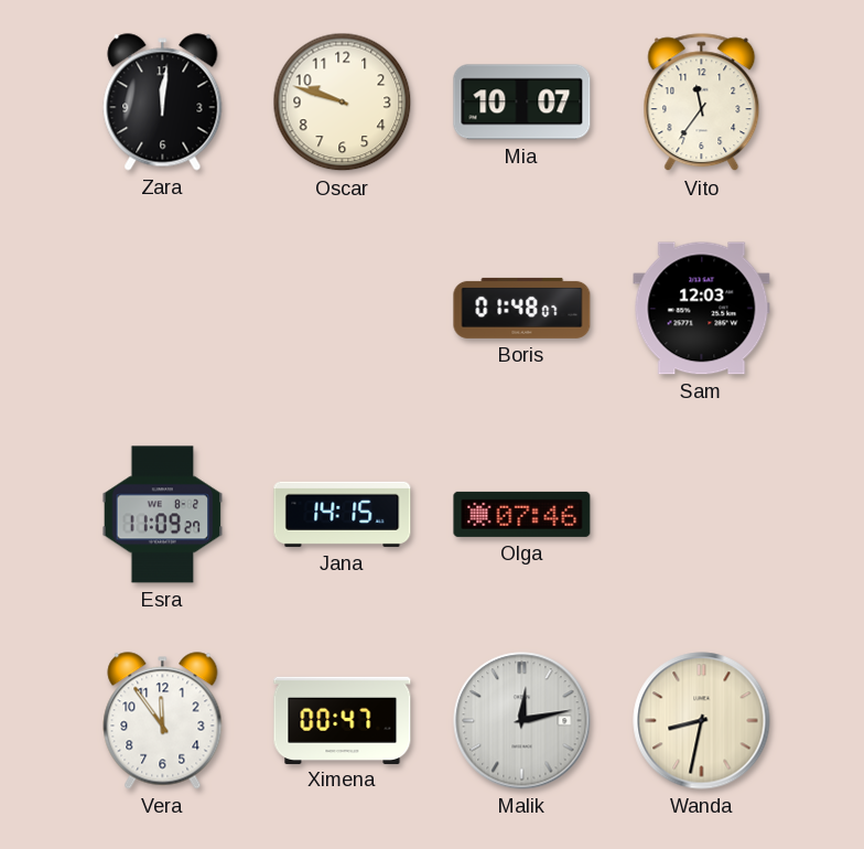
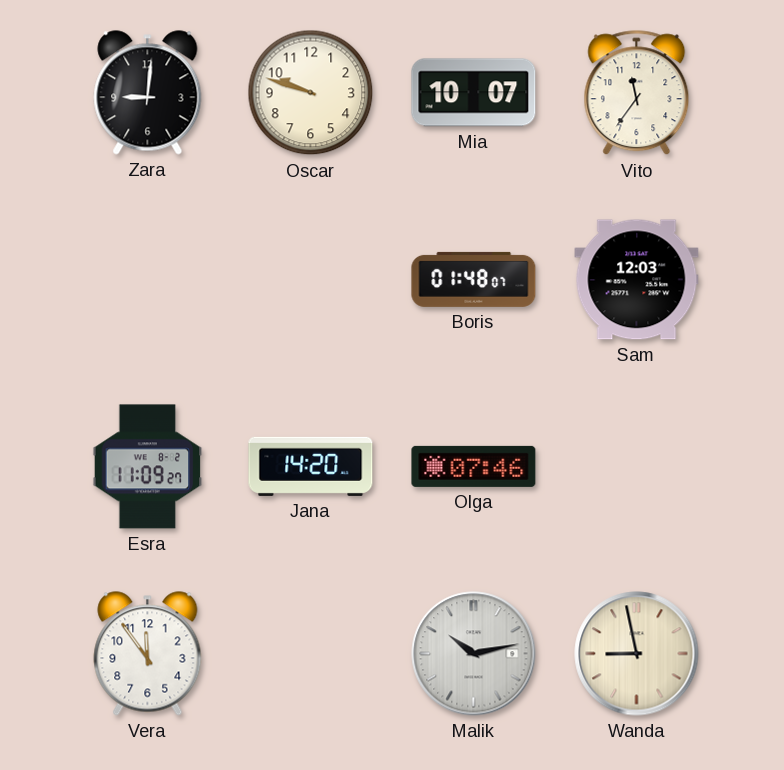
Zara: 12:01 -> 9:01 (148, 93)
Jana: 14:15 -> 14:20 (311, 466)
Ximena: 00:47 -> none (343, 720)
Malik: 12:13 -> 10:13 (474, 654)
Wanda: 8:32 -> 8:58 (637, 654)
